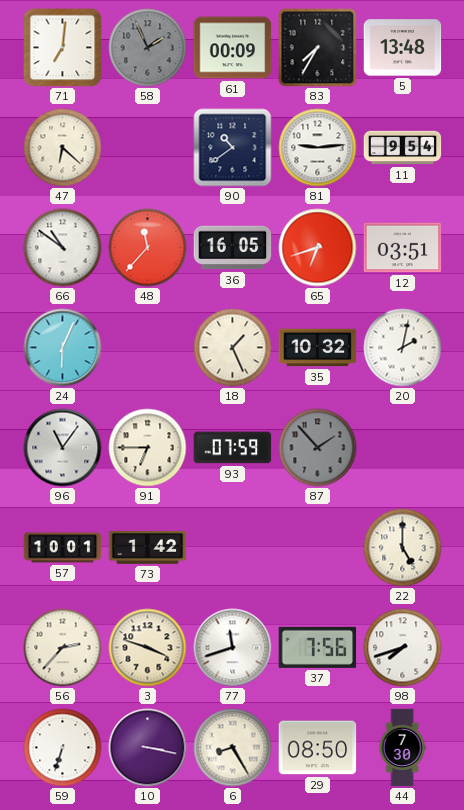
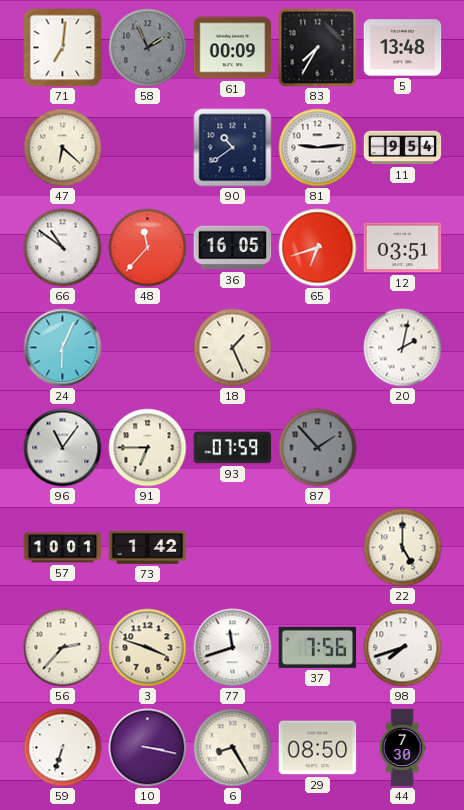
35: 10:32 -> none (318, 348)
